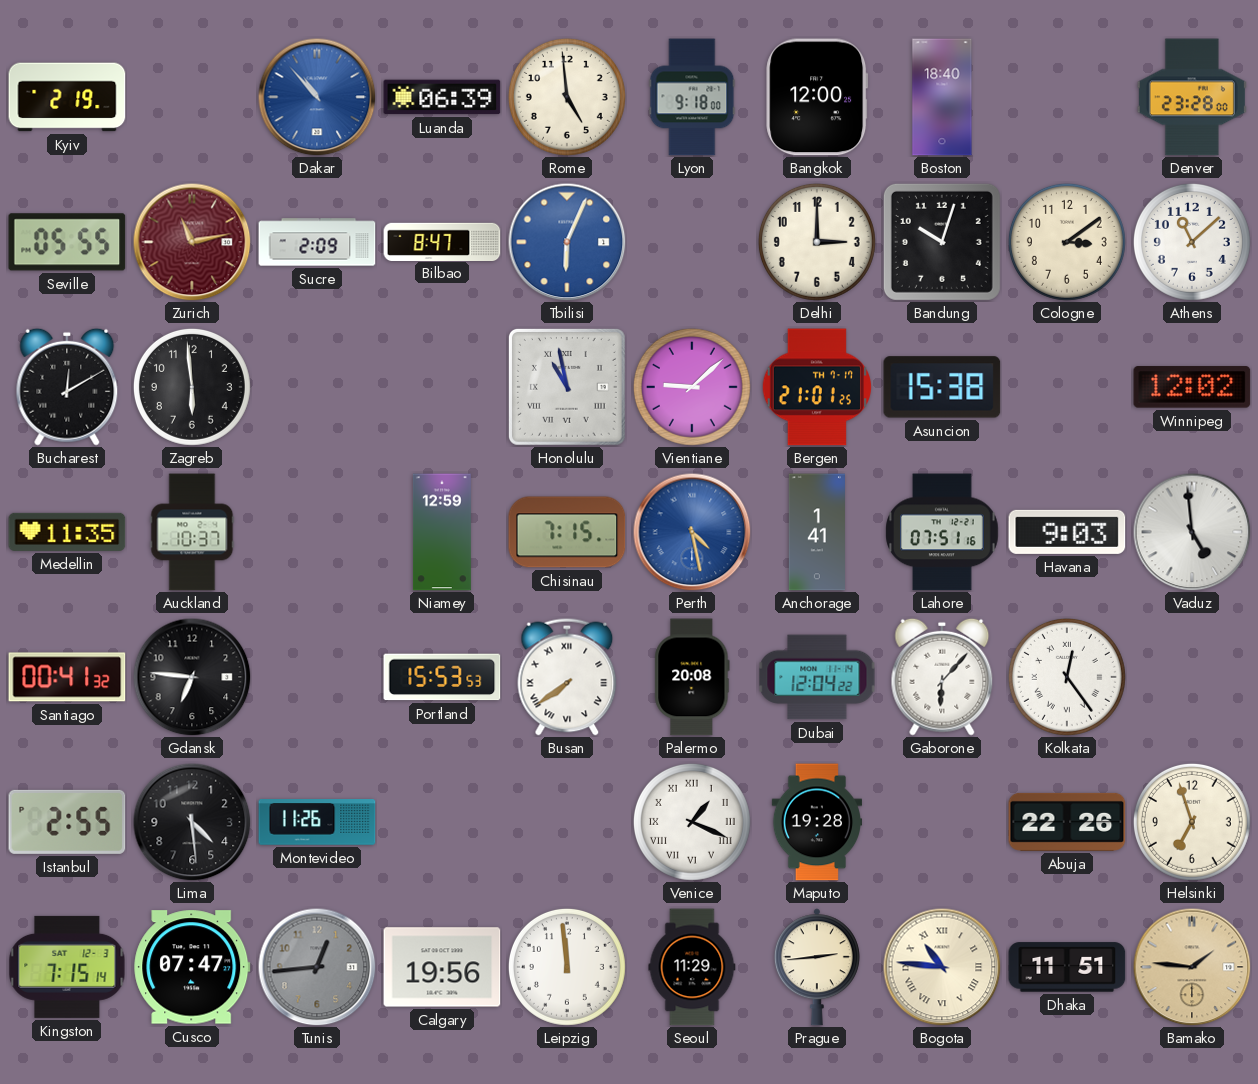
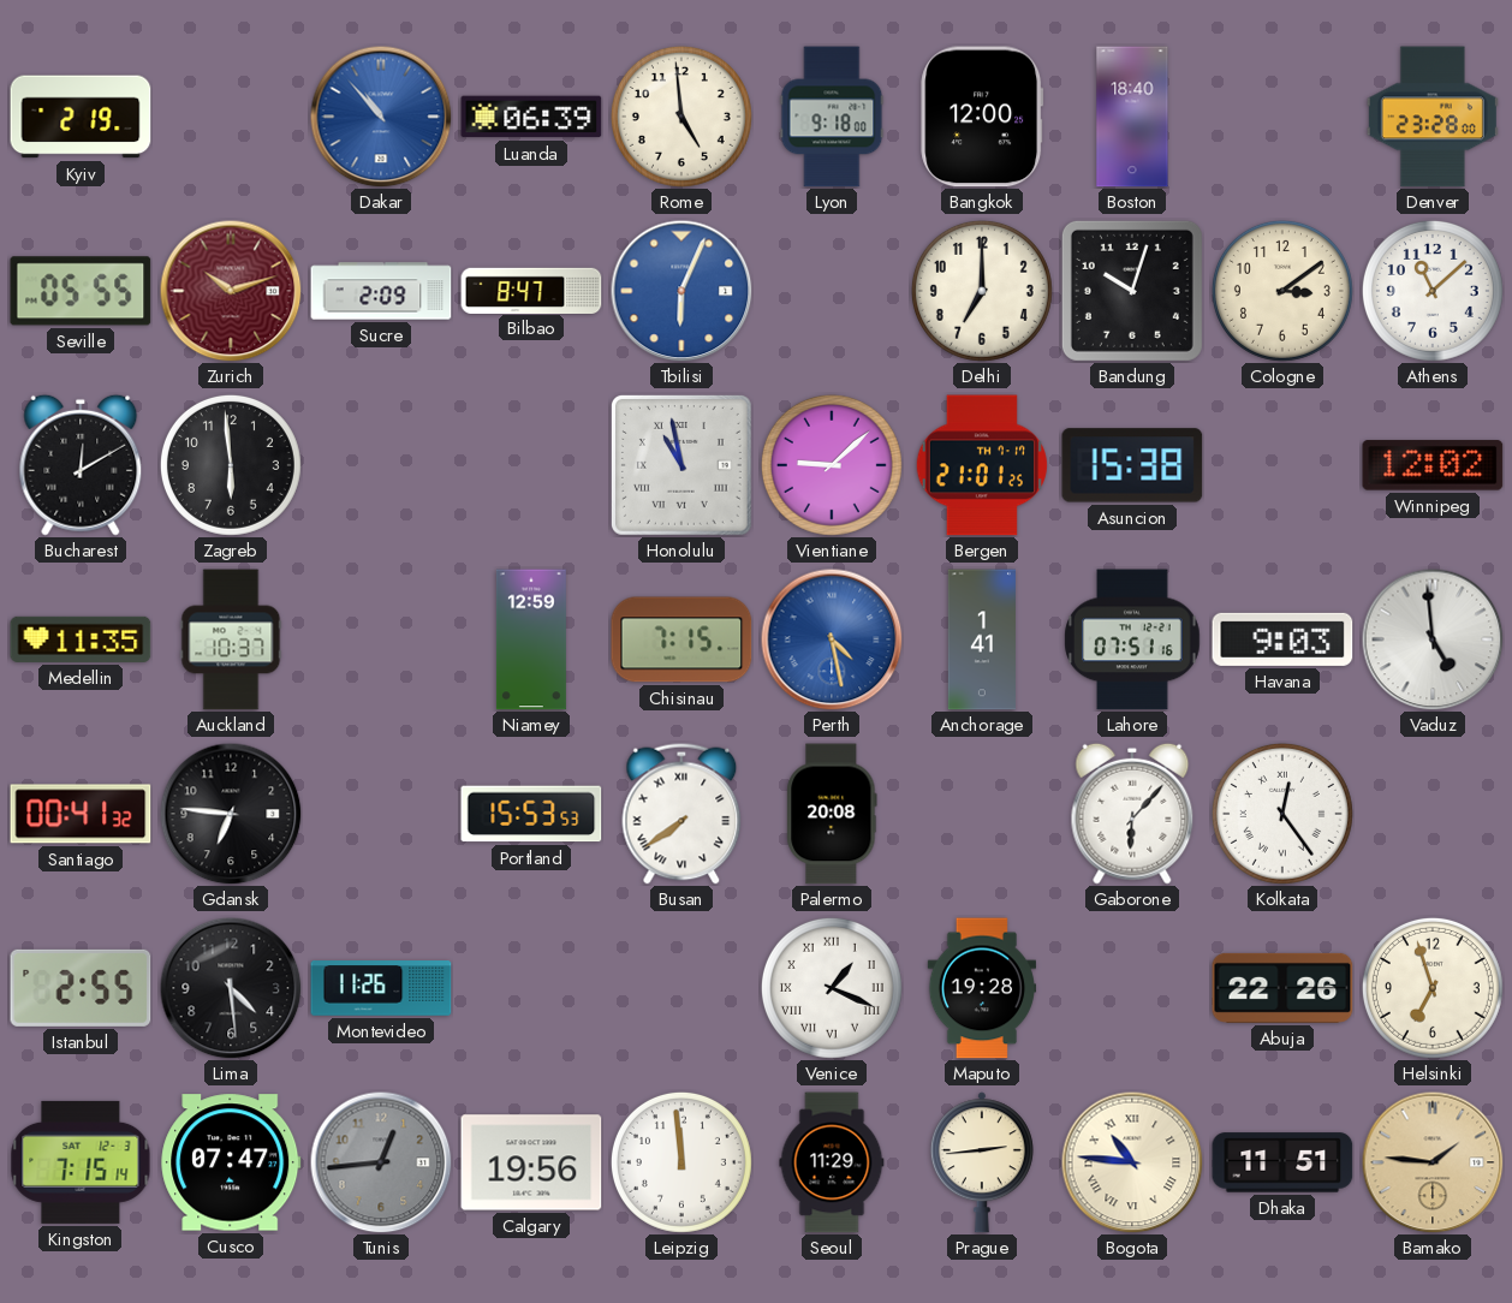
Zurich: 11:13 -> 10:12 (231, 291)
Delhi: 3:00 -> 7:00 (982, 291)
Dubai: 12:04 -> none (817, 677)
